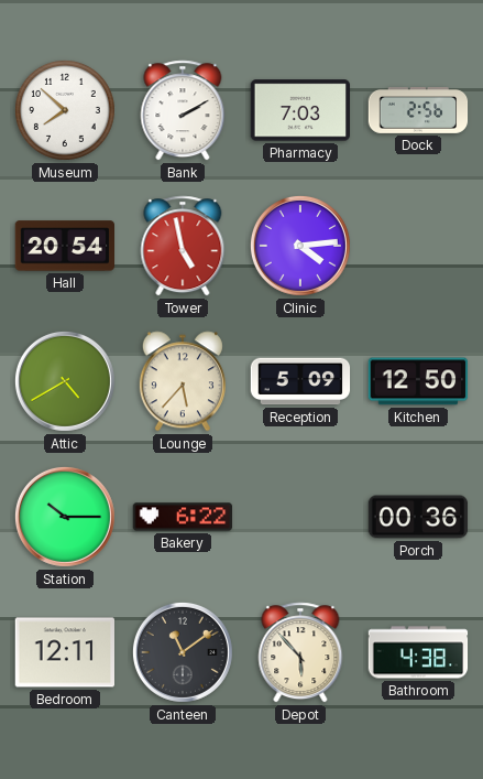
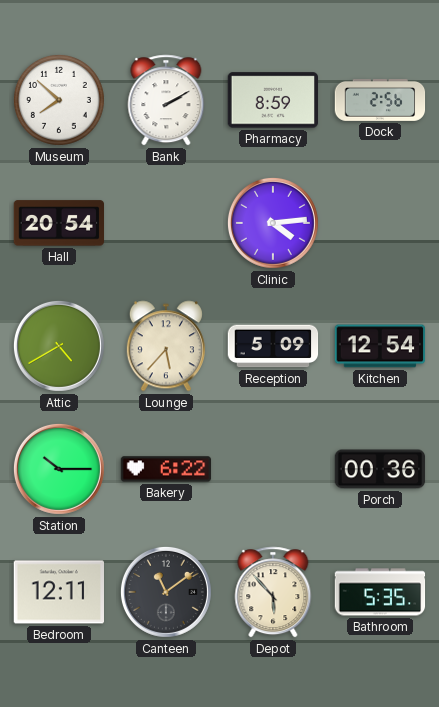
Pharmacy: 7:03 -> 8:59 (272, 100)
Tower: 4:58 -> none (183, 246)
Kitchen: 12:50 -> 12:54 (380, 346)
Bathroom: 4:38 -> 5:35 (380, 592)
